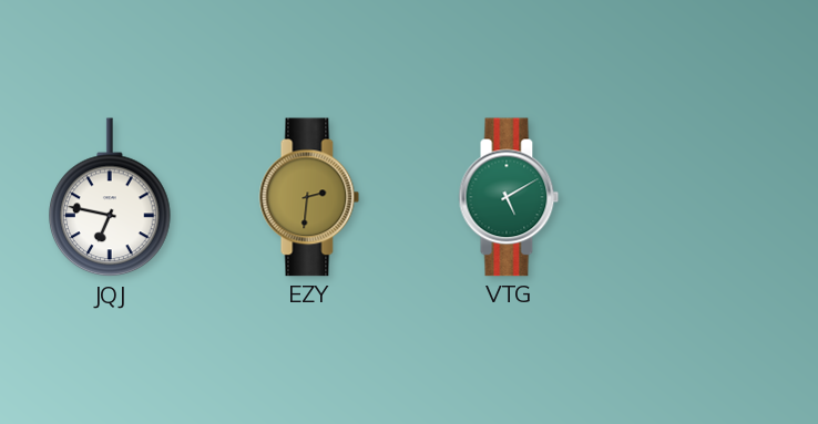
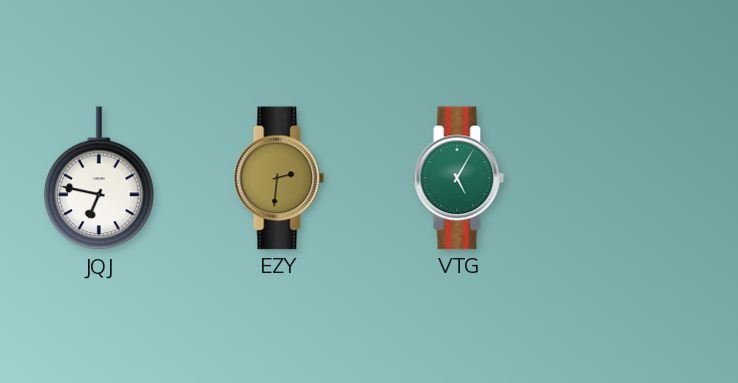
VTG: 5:10 -> 5:05 (459, 178)
